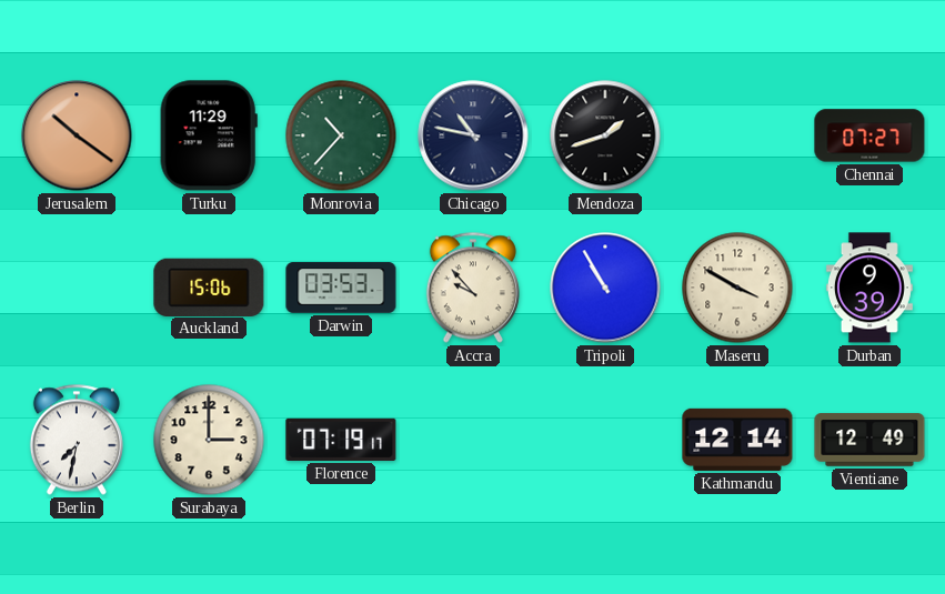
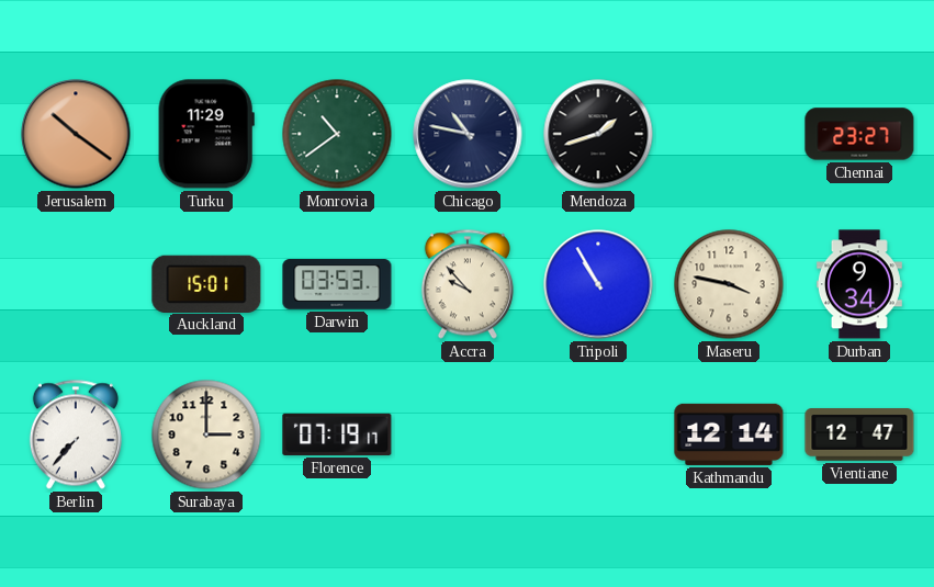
Monrovia: 10:37 -> 10:39 (337, 134)
Chennai: 07:27 -> 23:27 (859, 134)
Auckland: 15:06 -> 15:01 (206, 283)
Maseru: 3:50 -> 3:47 (729, 284)
Durban: 9:39 -> 9:34 (859, 284)
Berlin: 7:32 -> 7:37 (76, 434)
Vientiane: 12:49 -> 12:47 (859, 434)
